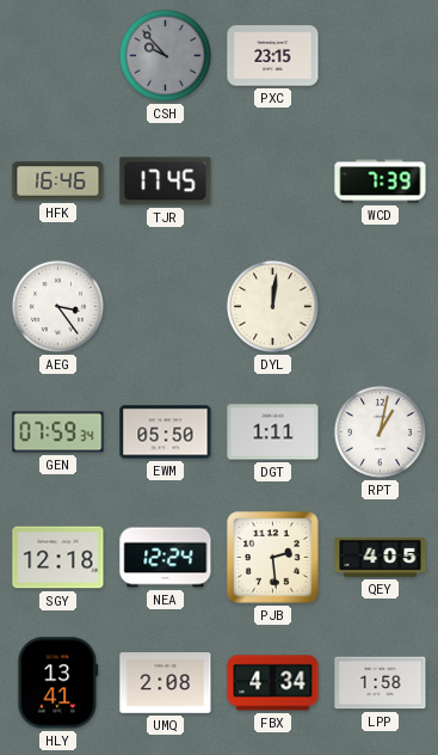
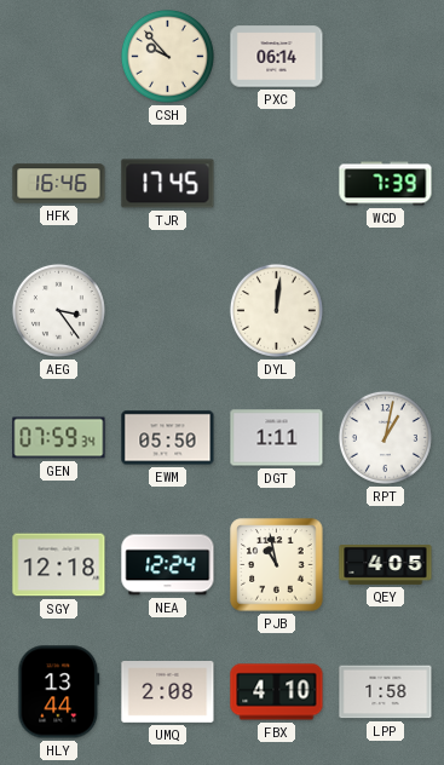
CSH dial: grey -> cream (167, 56)
PXC: 23:15 -> 06:14 (277, 57)
PJB: 2:29 -> 10:58 (277, 565)
HLY: 13:41 -> 13:44 (59, 692)
FBX: 4:34 -> 4:10 (277, 692)
